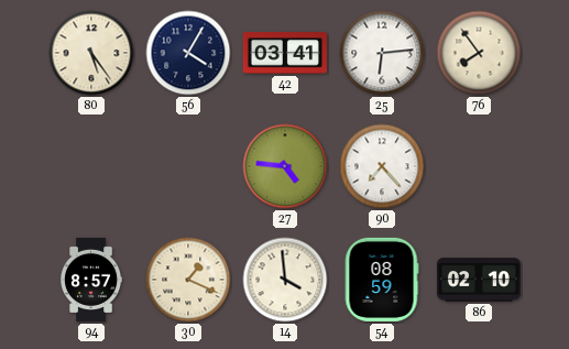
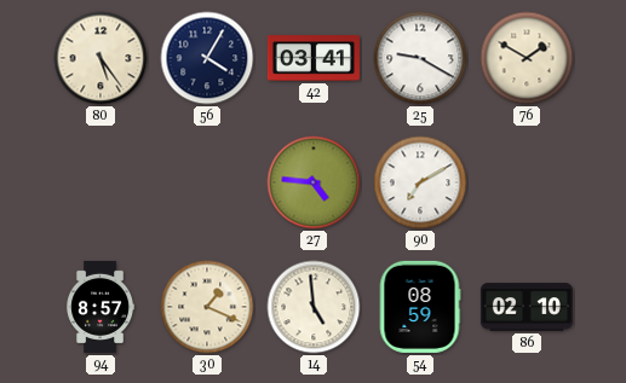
25: 6:14 -> 9:20 (420, 58)
76: 7:54 -> 1:50 (527, 58)
90: 7:23 -> 7:10 (420, 182)
14: 3:59 -> 4:59 (314, 307)
